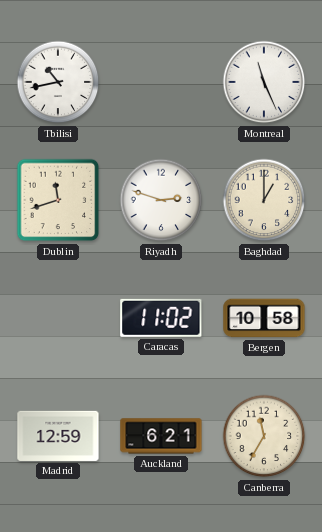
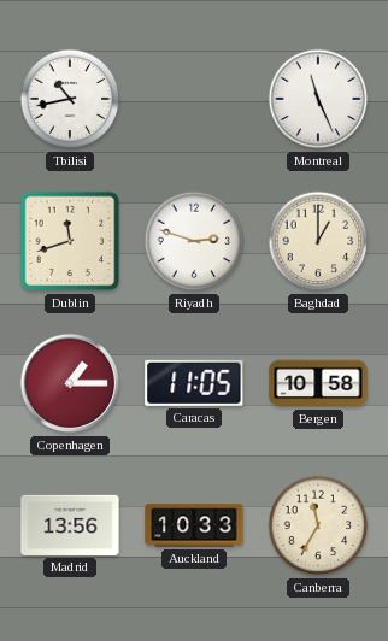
Copenhagen: none -> 1:15 (70, 383)
Caracas: 11:02 -> 11:05 (194, 383)
Madrid: 12:59 -> 13:56 (70, 525)
Auckland: 6:21 -> 10:33 (194, 525)
